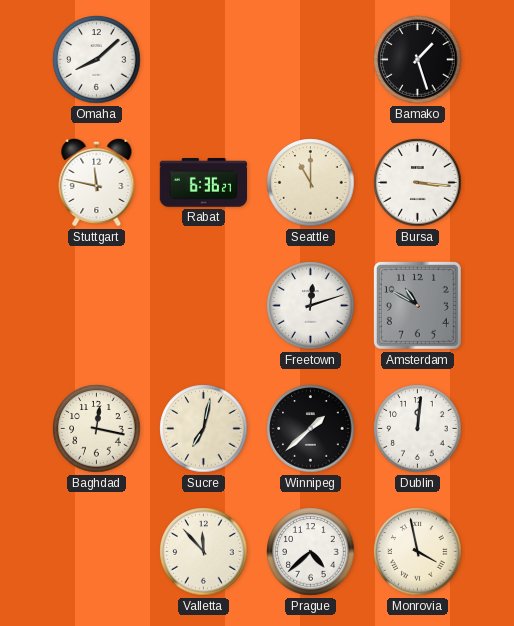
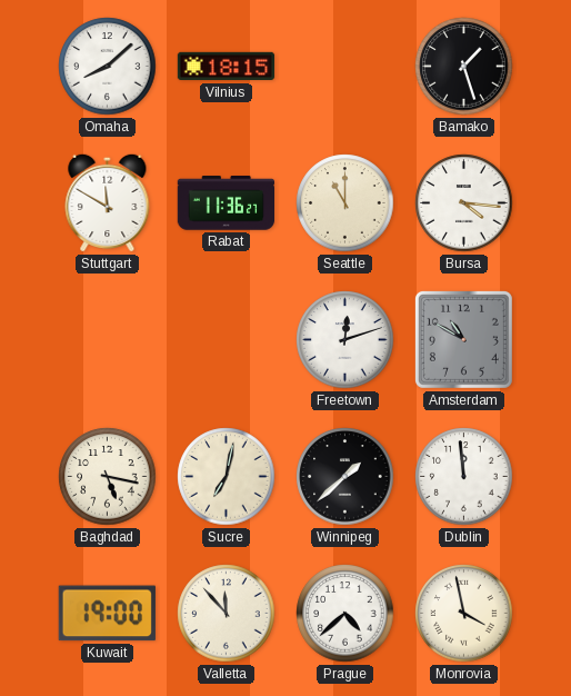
Vilnius: none -> 18:15 (227, 67)
Stuttgart: 11:47 -> 11:50 (108, 202)
Rabat: 6:36 -> 11:36 (226, 203)
Bursa: 3:16 -> 4:16 (464, 203)
Baghdad: 12:17 -> 5:17 (108, 477)
Dublin: 12:01 -> 11:59 (464, 477)
Kuwait: none -> 19:00 (107, 614)
